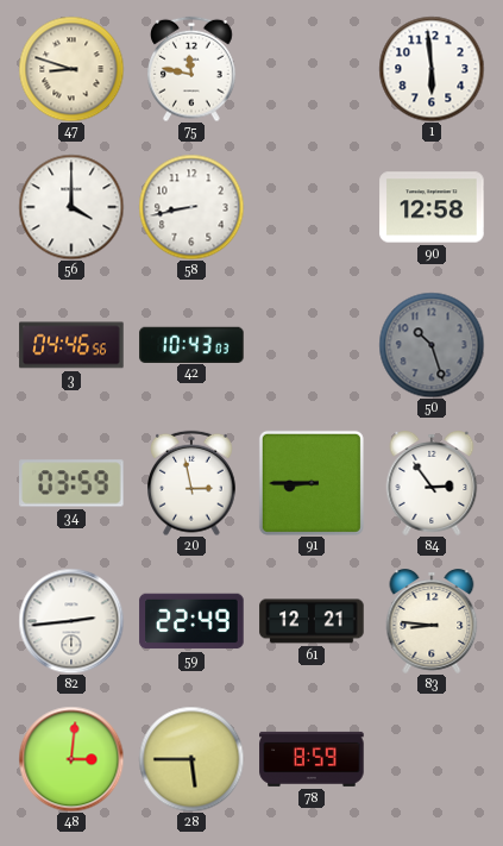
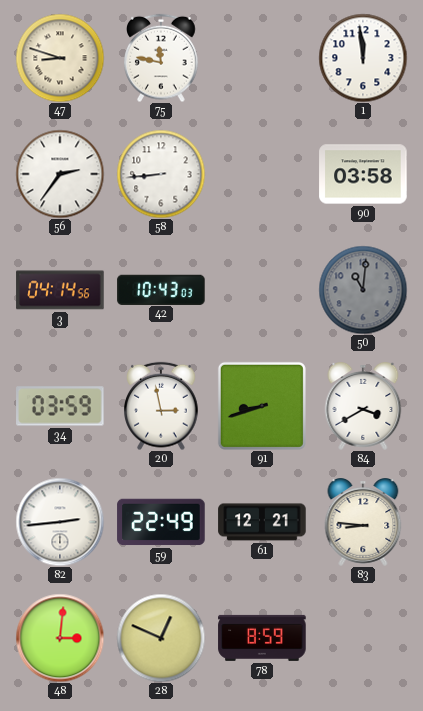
1: 5:59 -> 11:59 (363, 58)
56: 4:00 -> 2:36 (60, 174)
58: 8:43 -> 8:44 (161, 174)
90: 12:58 -> 03:58 (363, 174)
3: 04:46 -> 04:14 (60, 290)
50: 10:27 -> 11:01 (363, 290)
91: 8:45 -> 8:42 (262, 406)
84: 2:54 -> 3:40 (363, 407)
28: 5:45 -> 12:49 (161, 638)
